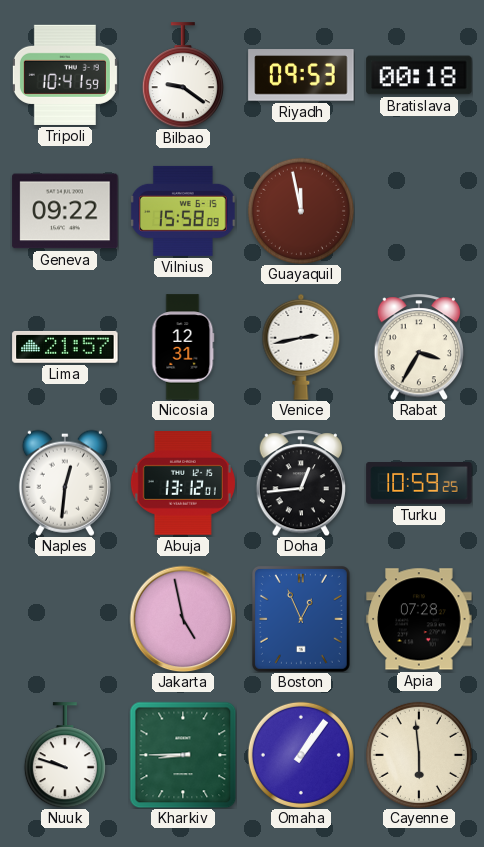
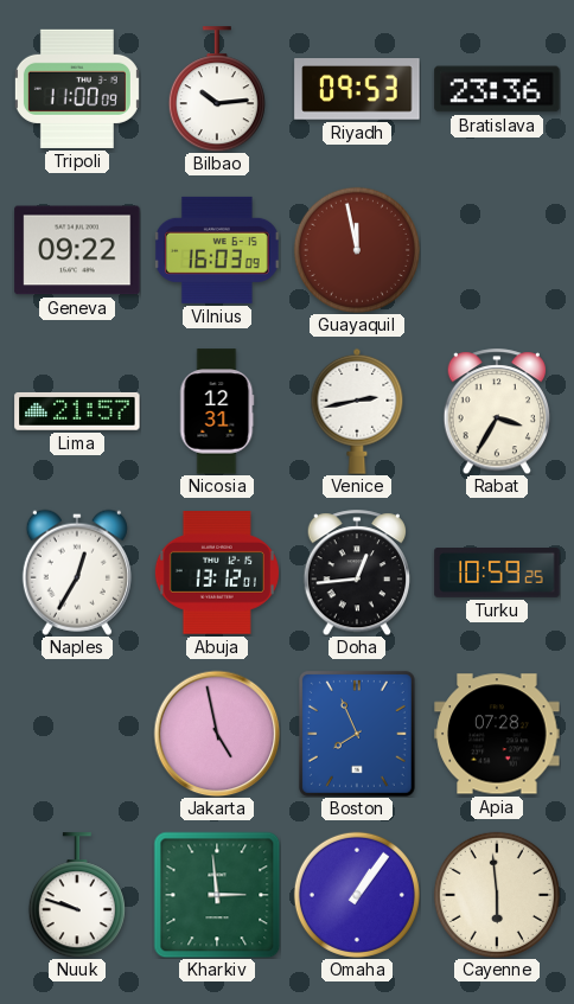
Tripoli: 10:41 -> 11:00 (77, 89)
Bilbao: 9:21 -> 10:14 (217, 89)
Bratislava: 00:18 -> 23:36 (497, 89)
Vilnius: 15:58 -> 16:03 (217, 250)
Naples: 12:31 -> 12:35 (77, 573)
Boston: 12:56 -> 7:56 (357, 734)
Kharkiv: 8:45 -> 2:59 (217, 895)
